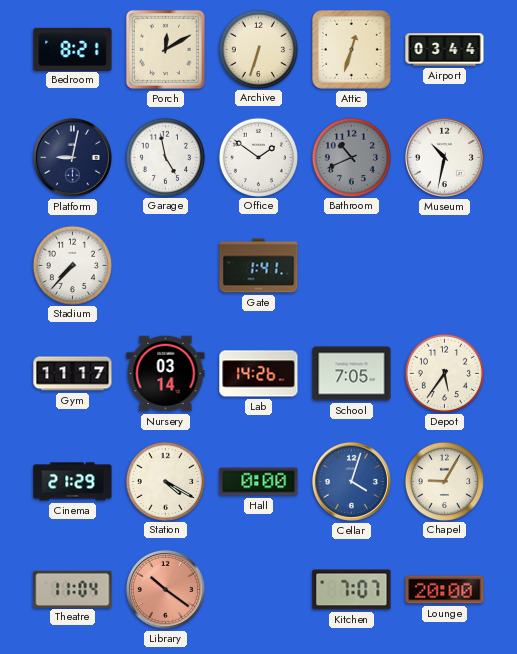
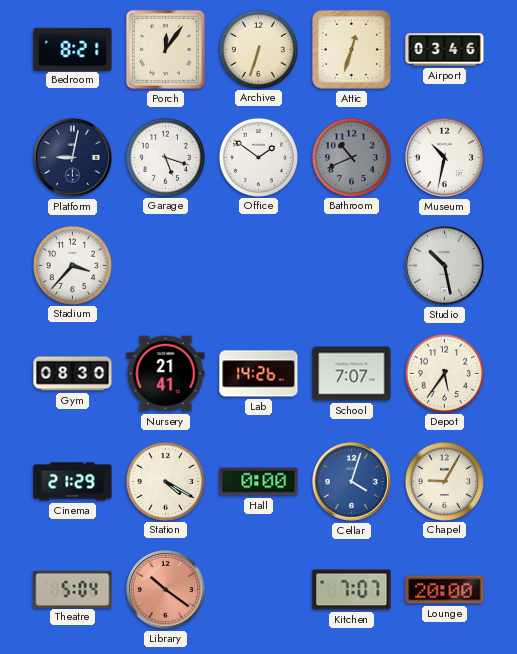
Porch: 12:10 -> 12:06 (165, 49)
Airport: 03:44 -> 03:46 (445, 50)
Garage: 4:58 -> 5:18 (165, 157)
Stadium: 7:37 -> 3:37 (72, 265)
Gate: 1:41 -> none (259, 266)
Studio: none -> 10:28 (444, 265)
Gym: 11:17 -> 08:30 (73, 374)
Nursery: 03:14 -> 21:41 (166, 374)
School: 7:05 -> 7:07 (352, 374)
Theatre: 11:04 -> 5:04 (73, 589)
